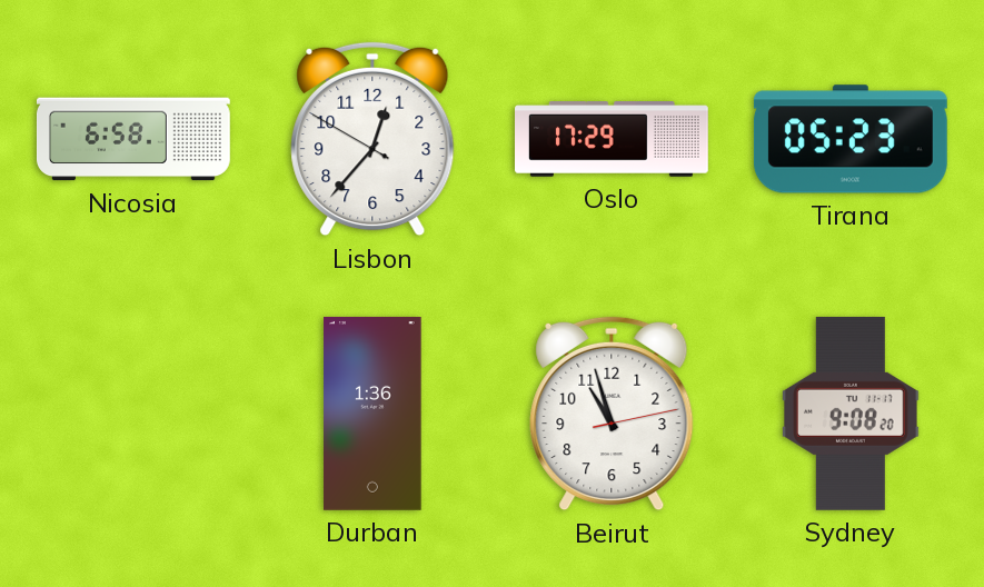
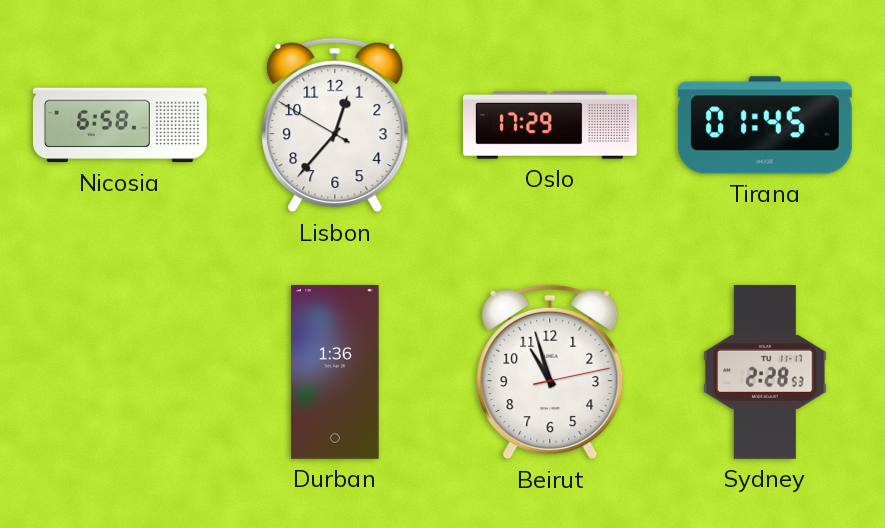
Tirana: 05:23 -> 01:45 (765, 125)
Sydney: 9:08 -> 2:28 (766, 372)
